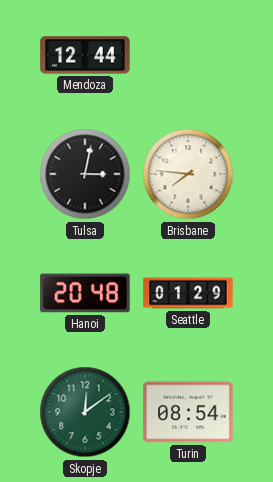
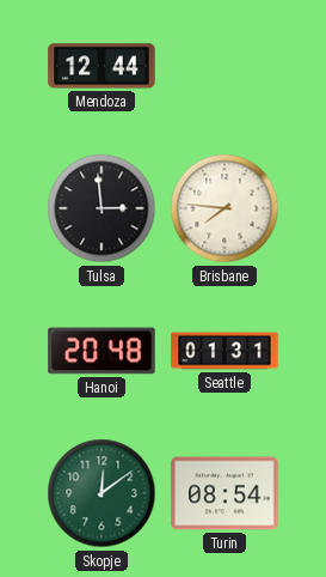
Tulsa: 3:02 -> 2:59 (102, 208)
Seattle: 01:29 -> 01:31 (224, 351)
